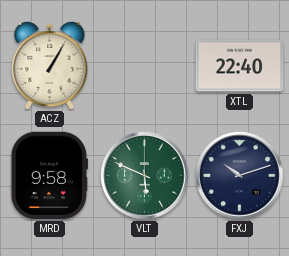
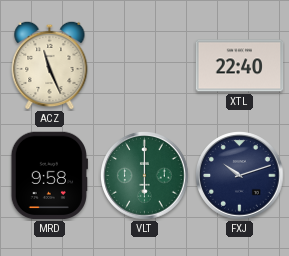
ACZ: 1:05 -> 11:26 (50, 65)
VLT: 5:49 -> 6:00 (145, 176)
